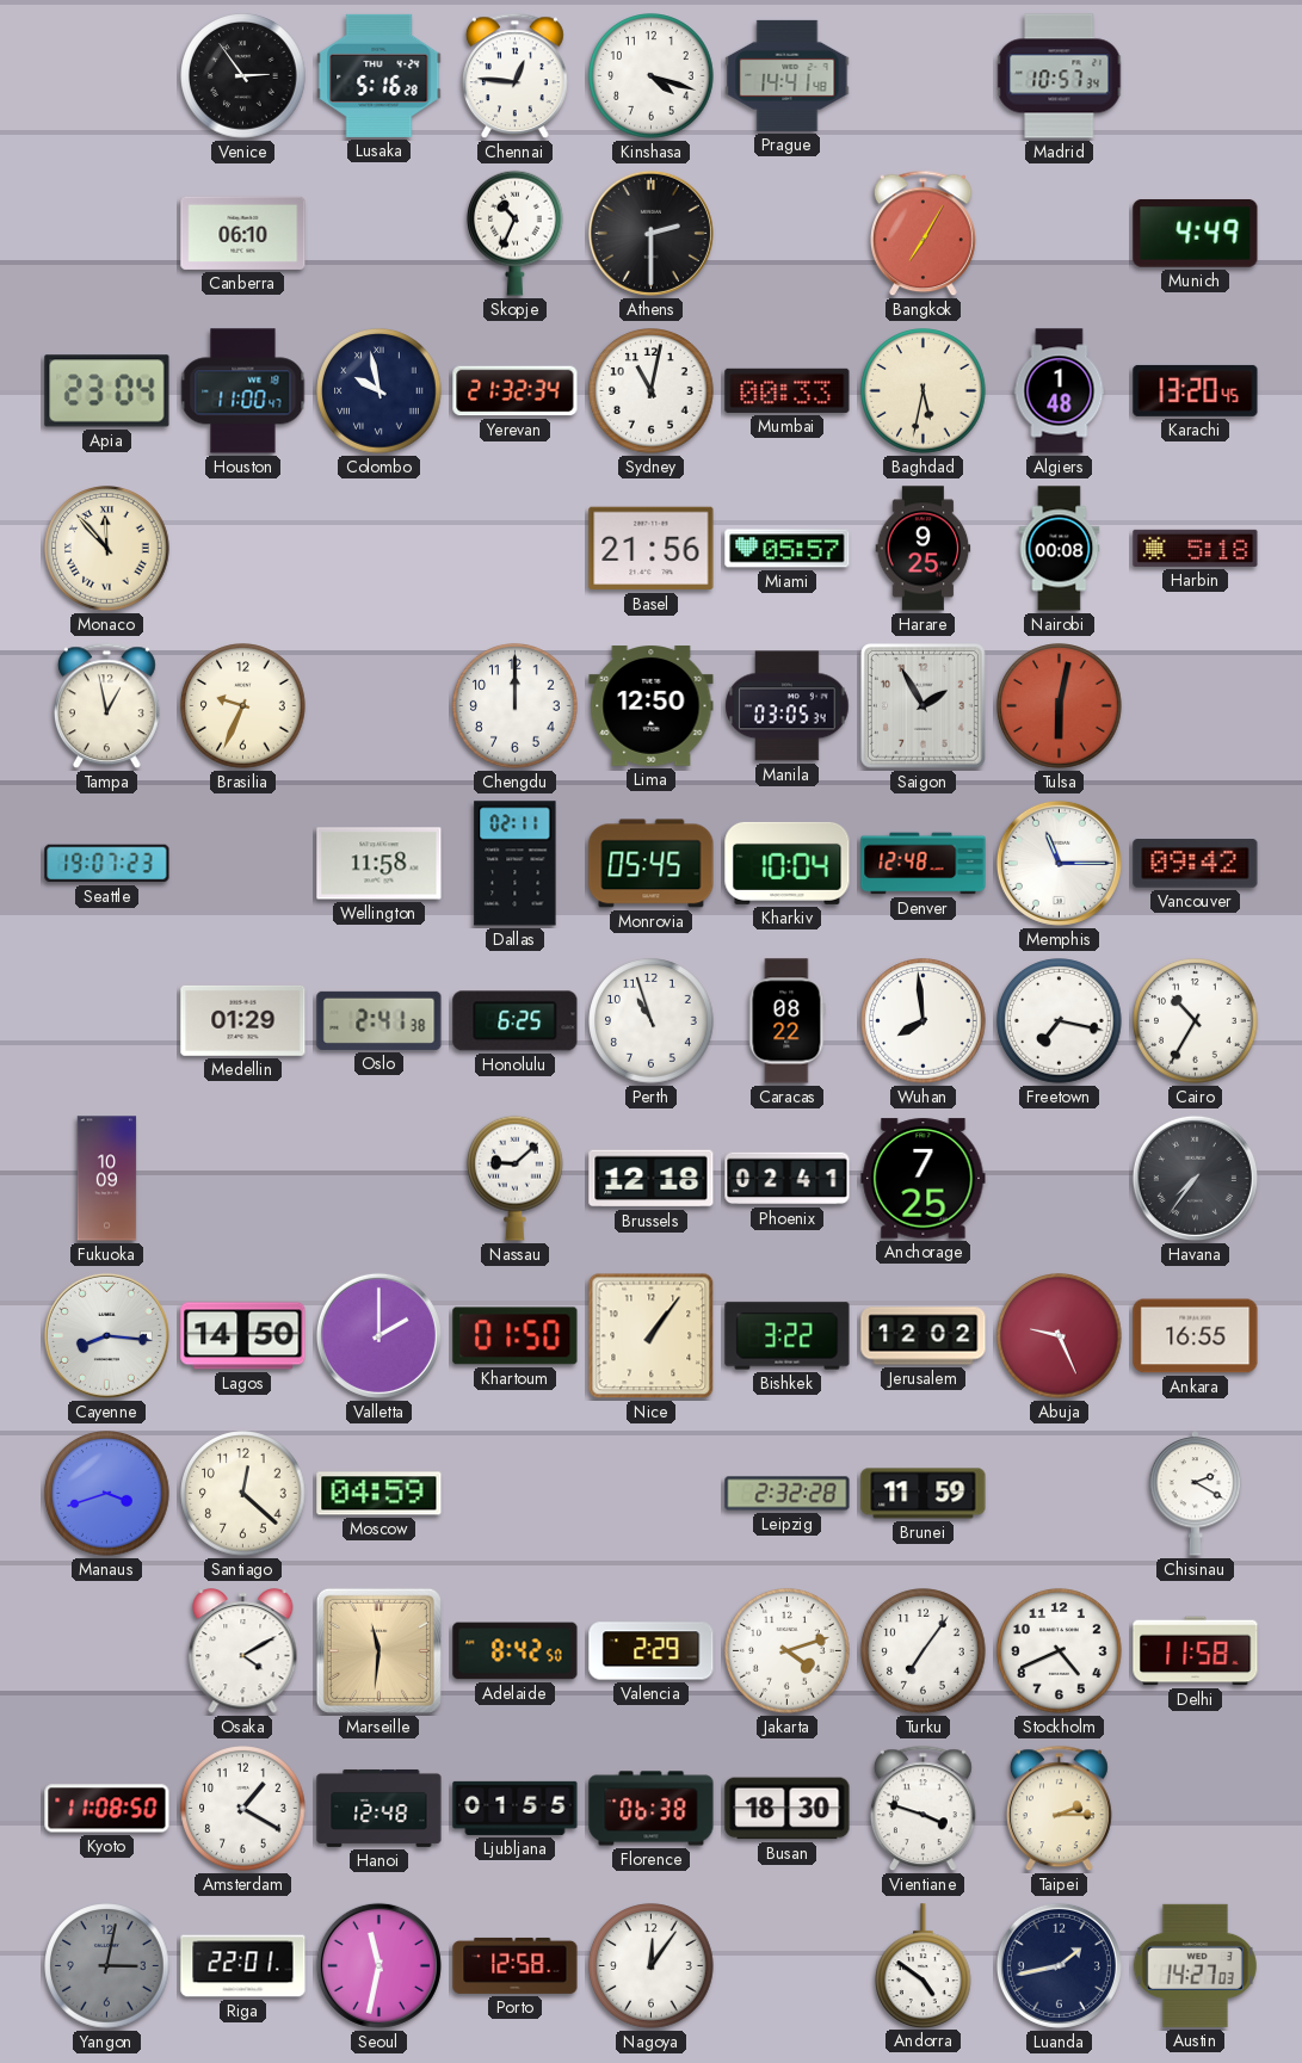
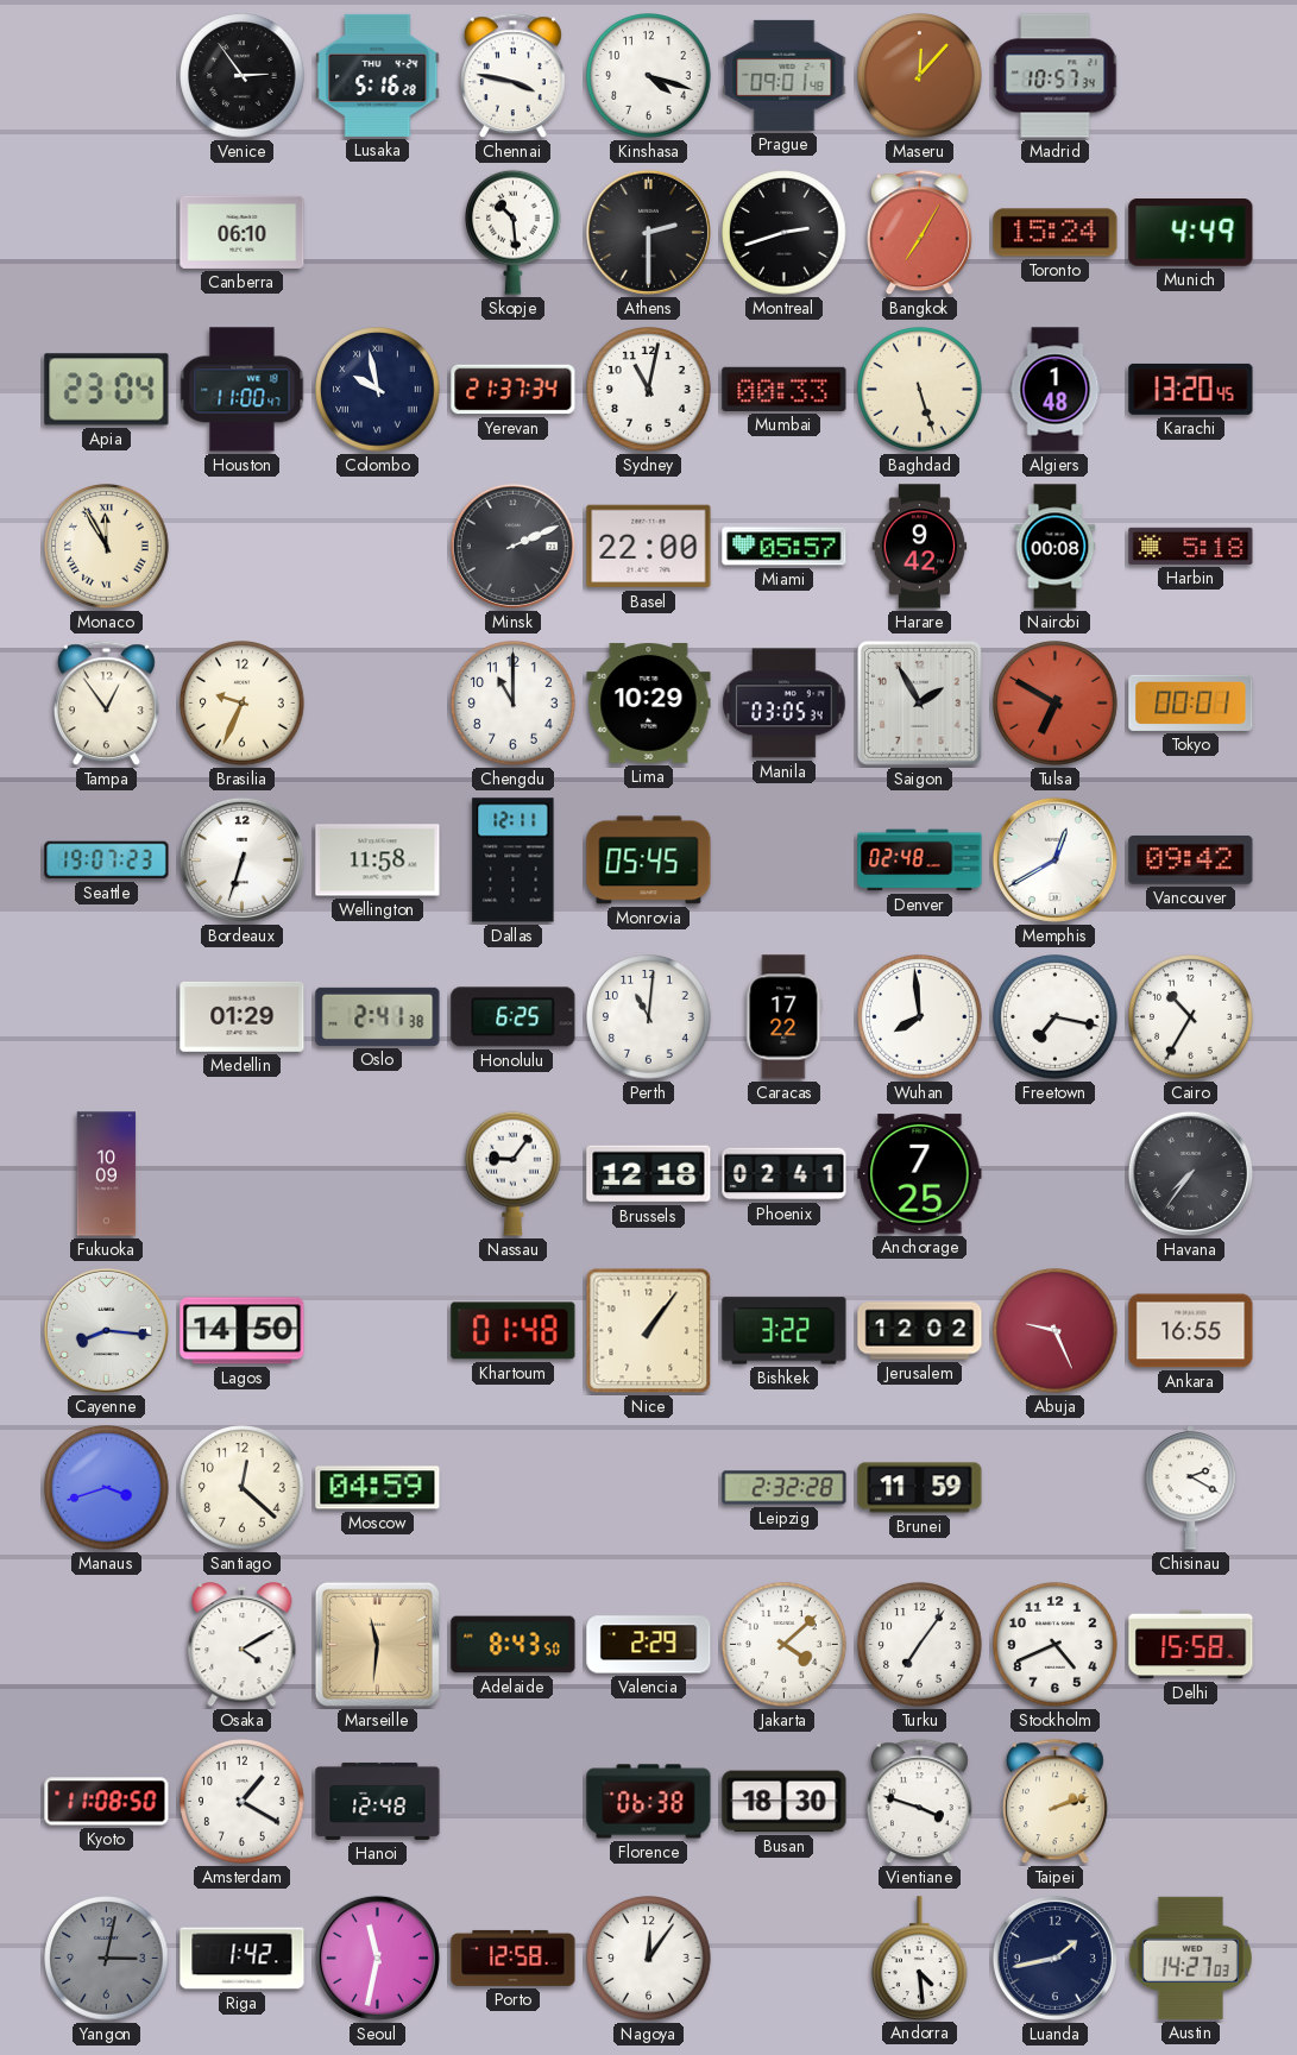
Chennai: 12:46 -> 3:47 (512, 76)
Prague: 14:41 -> 09:01 (785, 75)
Maseru: none -> 12:07 (920, 76)
Skopje: 10:34 -> 10:29 (514, 232)
Montreal: none -> 2:42 (785, 233)
Toronto: none -> 15:24 (1056, 233)
Yerevan: 21:32 -> 21:37 (514, 390)
Baghdad: 5:32 -> 5:27 (920, 390)
Monaco: 11:53 -> 11:55 (107, 547)
Minsk: none -> 2:11 (512, 546)
Basel: 21:56 -> 22:00 (649, 547)
Harare: 9:25 -> 9:42 (920, 547)
Tampa: 12:58 -> 12:54 (106, 704)
Chengdu: 12:00 -> 11:00 (514, 704)
Lima: 12:50 -> 10:29 (649, 704)
Tulsa: 6:02 -> 6:50 (1056, 704)
Tokyo: none -> 00:01 (1191, 702)
Bordeaux: none -> 6:33 (241, 859)
Dallas: 02:11 -> 12:11 (514, 861)
Kharkiv: 10:04 -> none (788, 863)
Denver: 12:48 -> 02:48 (920, 861)
Memphis: 11:15 -> 12:40 (1054, 859)
Perth: 10:57 -> 11:01 (649, 1017)
Caracas: 08:22 -> 17:22 (785, 1017)
Nassau: 9:08 -> 9:06 (514, 1173)
Valletta: 2:00 -> none (378, 1335)
Khartoum: 01:50 -> 01:48 (514, 1331)
Adelaide: 8:42 -> 8:43 (514, 1645)
Jakarta: 4:12 -> 4:08 (785, 1645)
Delhi: 11:58 -> 15:58 (1191, 1645)
Ljubljana: 01:55 -> none (516, 1808)
Taipei: 2:15 -> 2:12 (1054, 1802)
Riga: 22:01 -> 1:42 (243, 1959)
Andorra: 4:51 -> 4:29 (920, 1958)
